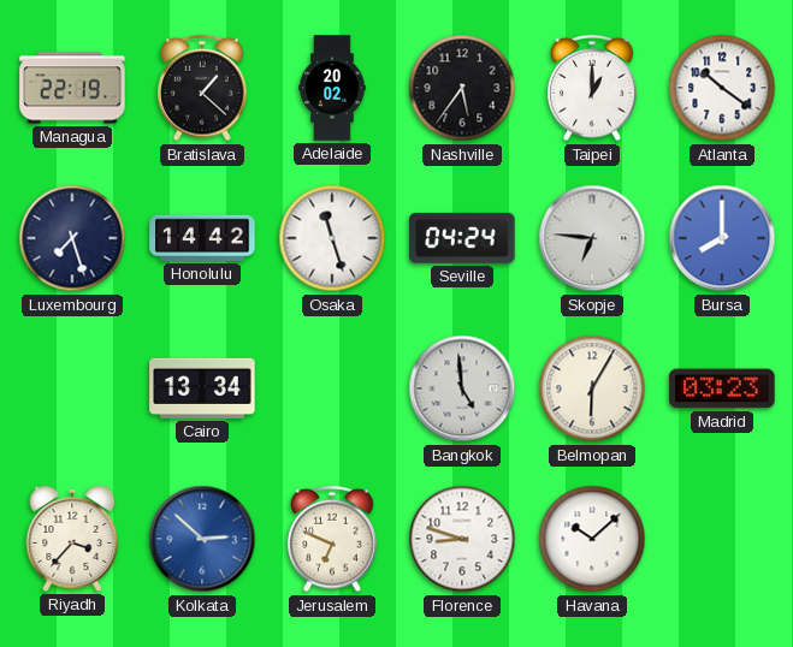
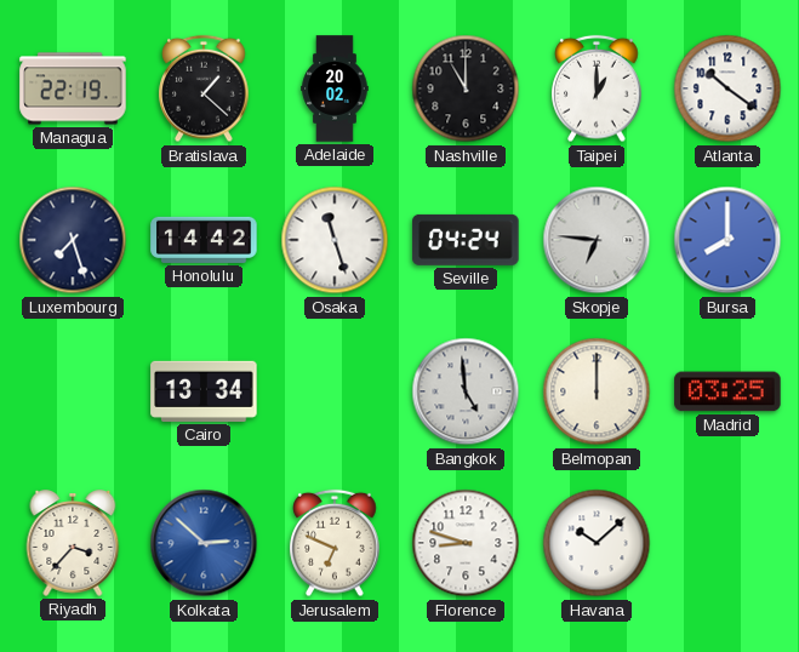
Nashville: 5:36 -> 11:00 (466, 88)
Belmopan: 6:05 -> 12:00 (597, 391)
Madrid: 03:23 -> 03:25 (727, 391)
